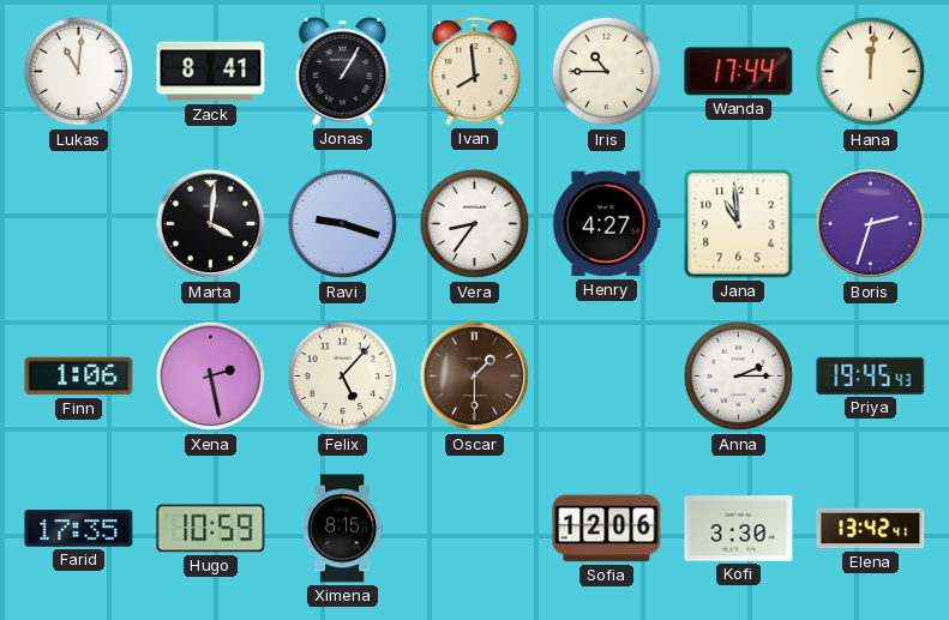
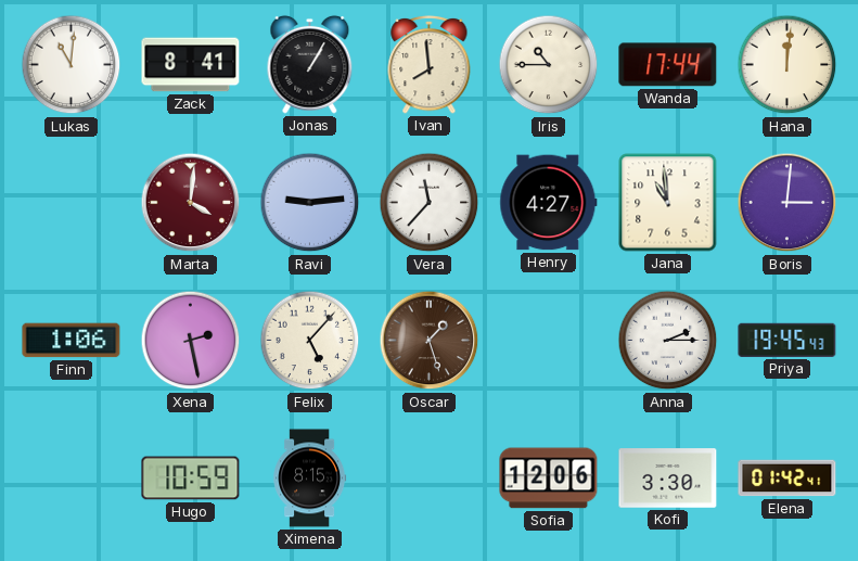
Marta dial: black -> burgundy (191, 203)
Ravi: 9:18 -> 9:14 (310, 203)
Vera: 8:36 -> 11:37 (430, 203)
Boris: 2:33 -> 3:01 (787, 203)
Oscar: 1:30 -> 1:27 (430, 341)
Farid: 17:35 -> none (79, 529)
Elena: 13:42 -> 01:42 (787, 479)
